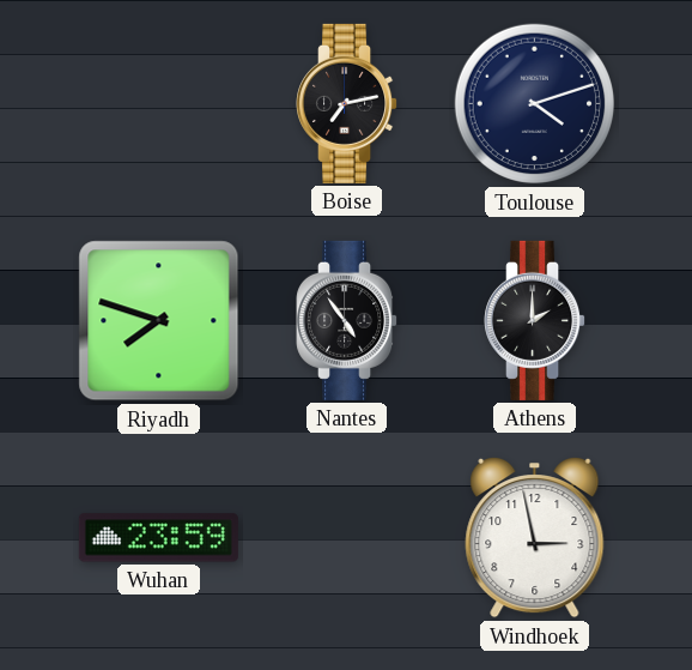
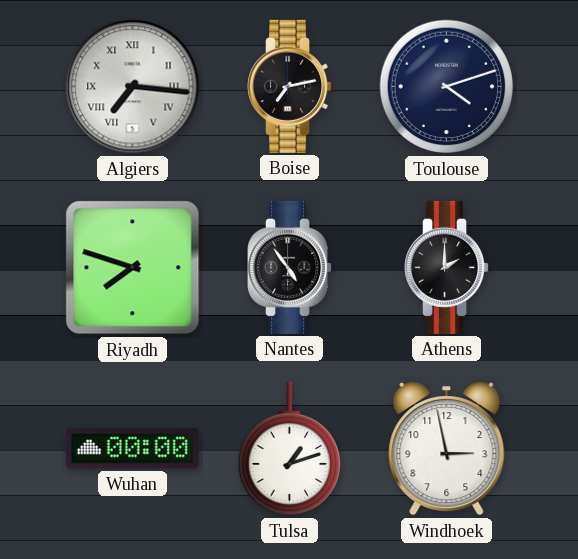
Algiers: none -> 7:16 (133, 87)
Wuhan: 23:59 -> 00:00 (132, 449)
Tulsa: none -> 1:12 (289, 449)
